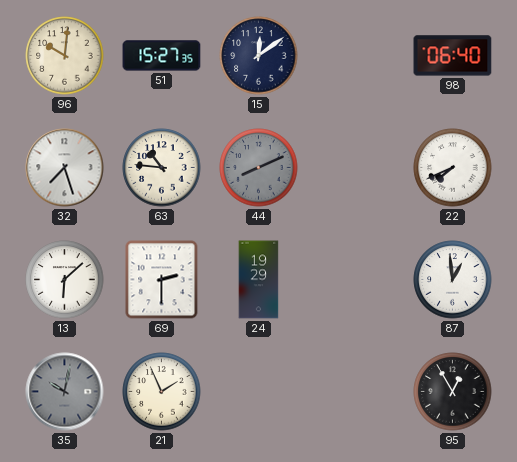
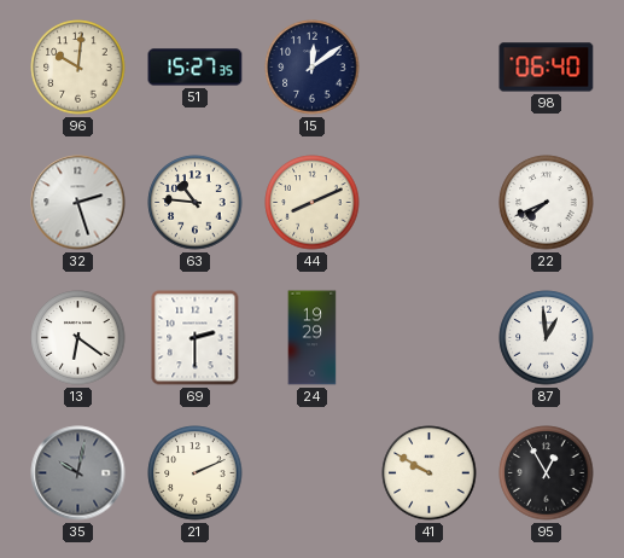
32: 7:27 -> 2:27 (78, 203)
44 dial: grey -> cream (313, 203)
13: 6:08 -> 6:21 (78, 338)
21: 1:56 -> 2:11 (196, 473)
41: none -> 9:50 (430, 473)
